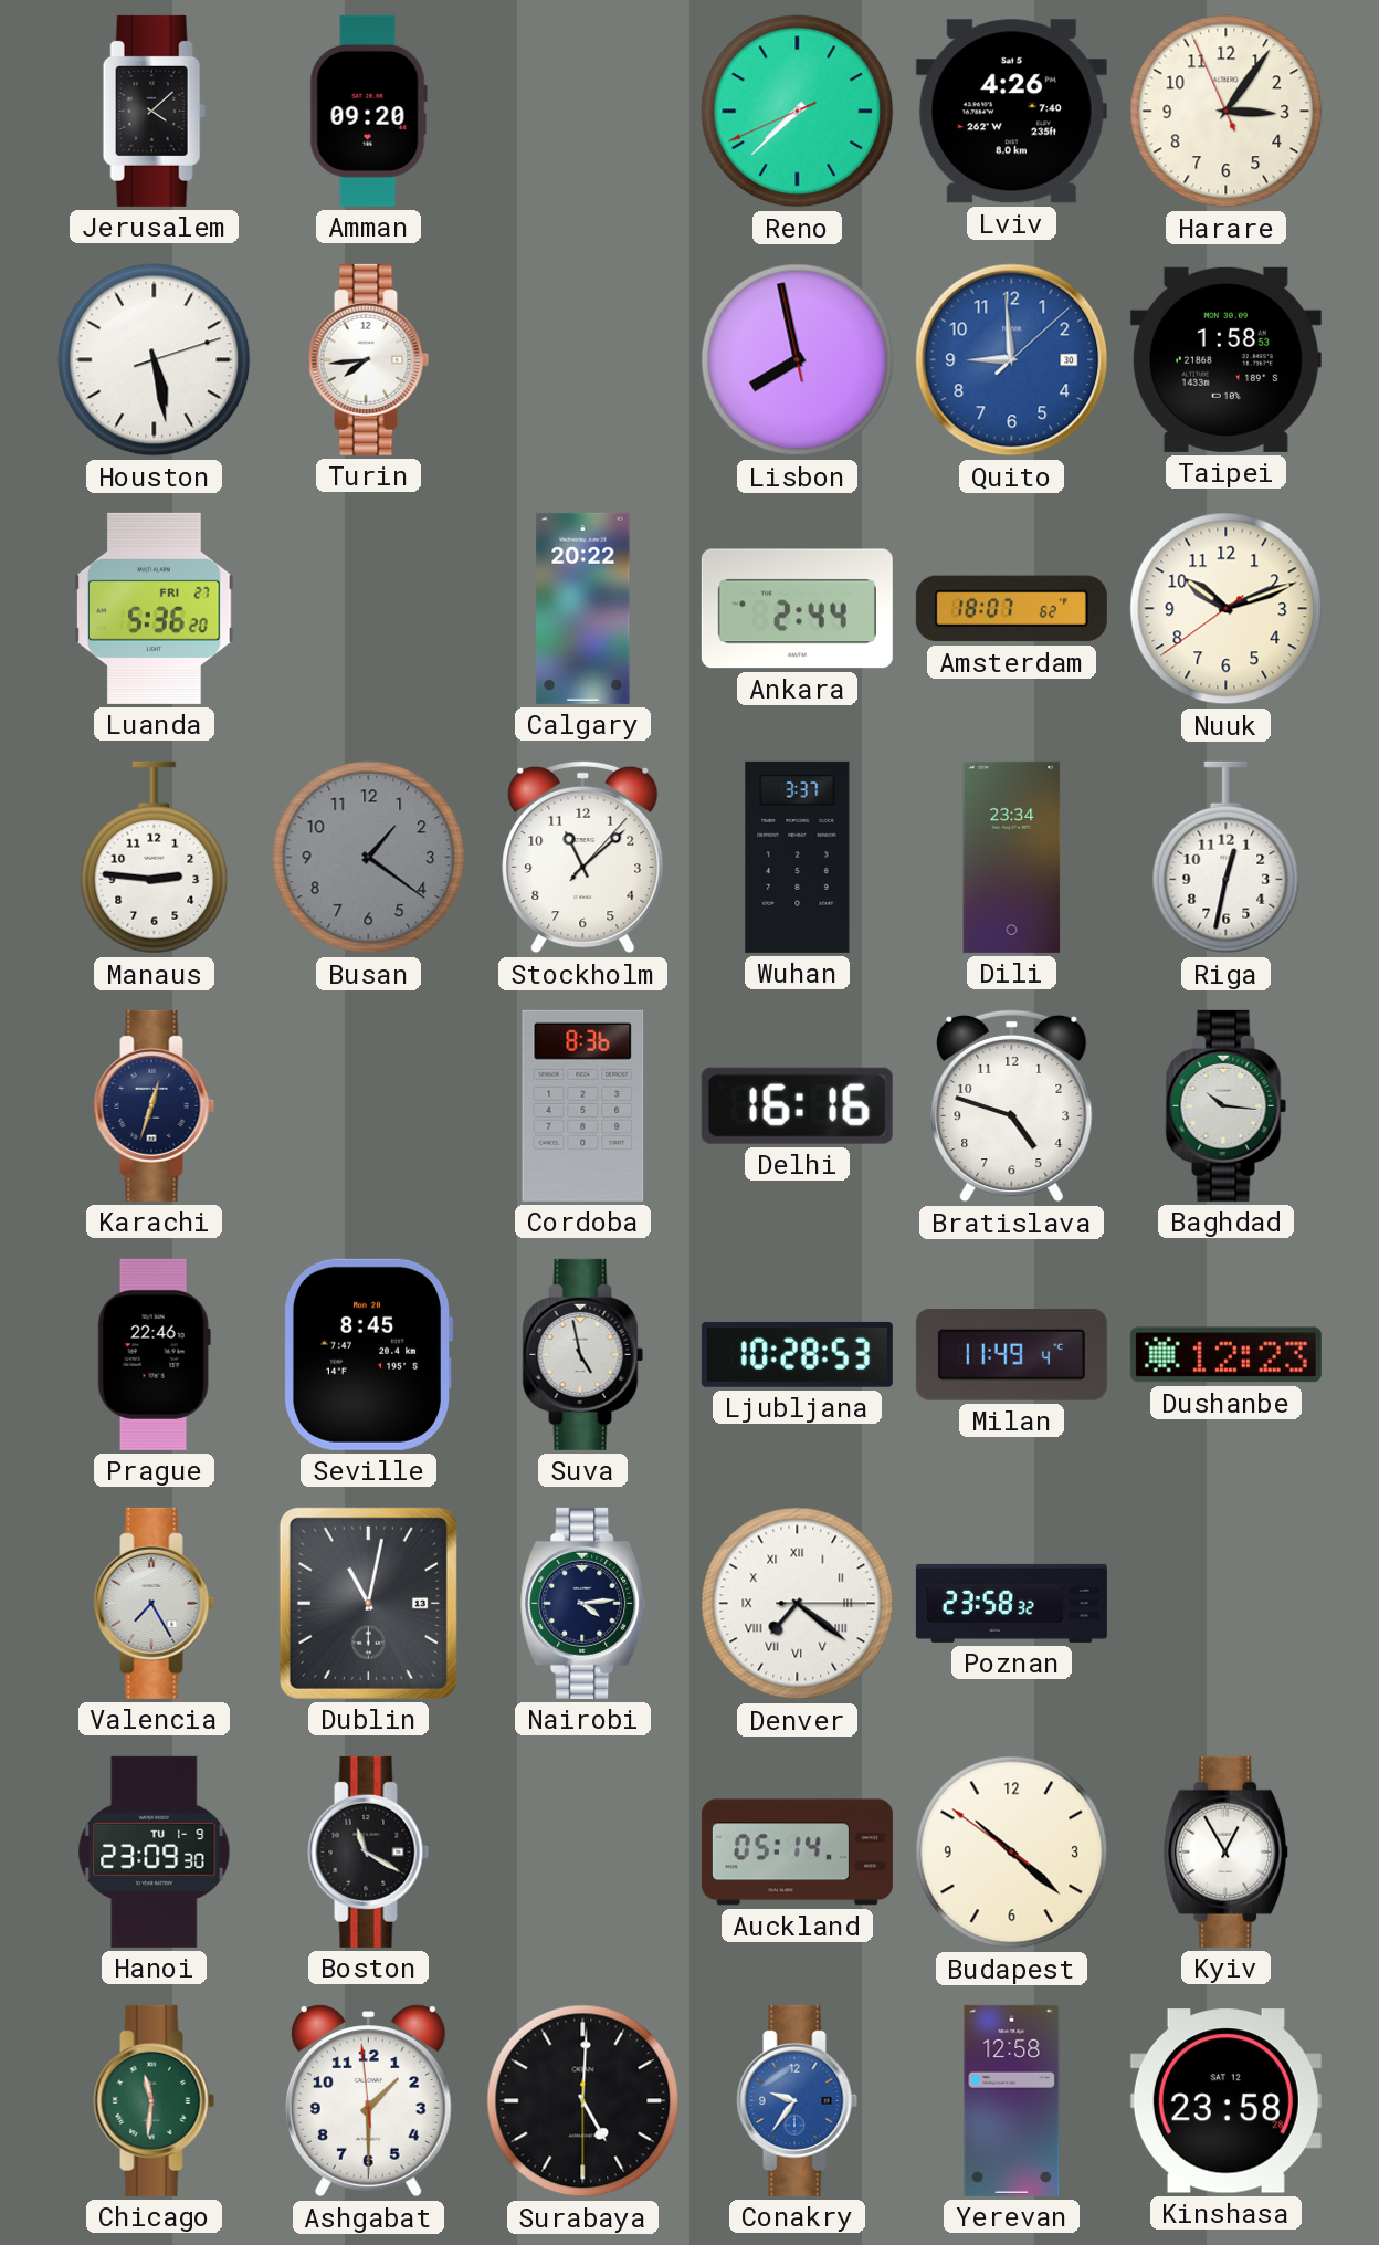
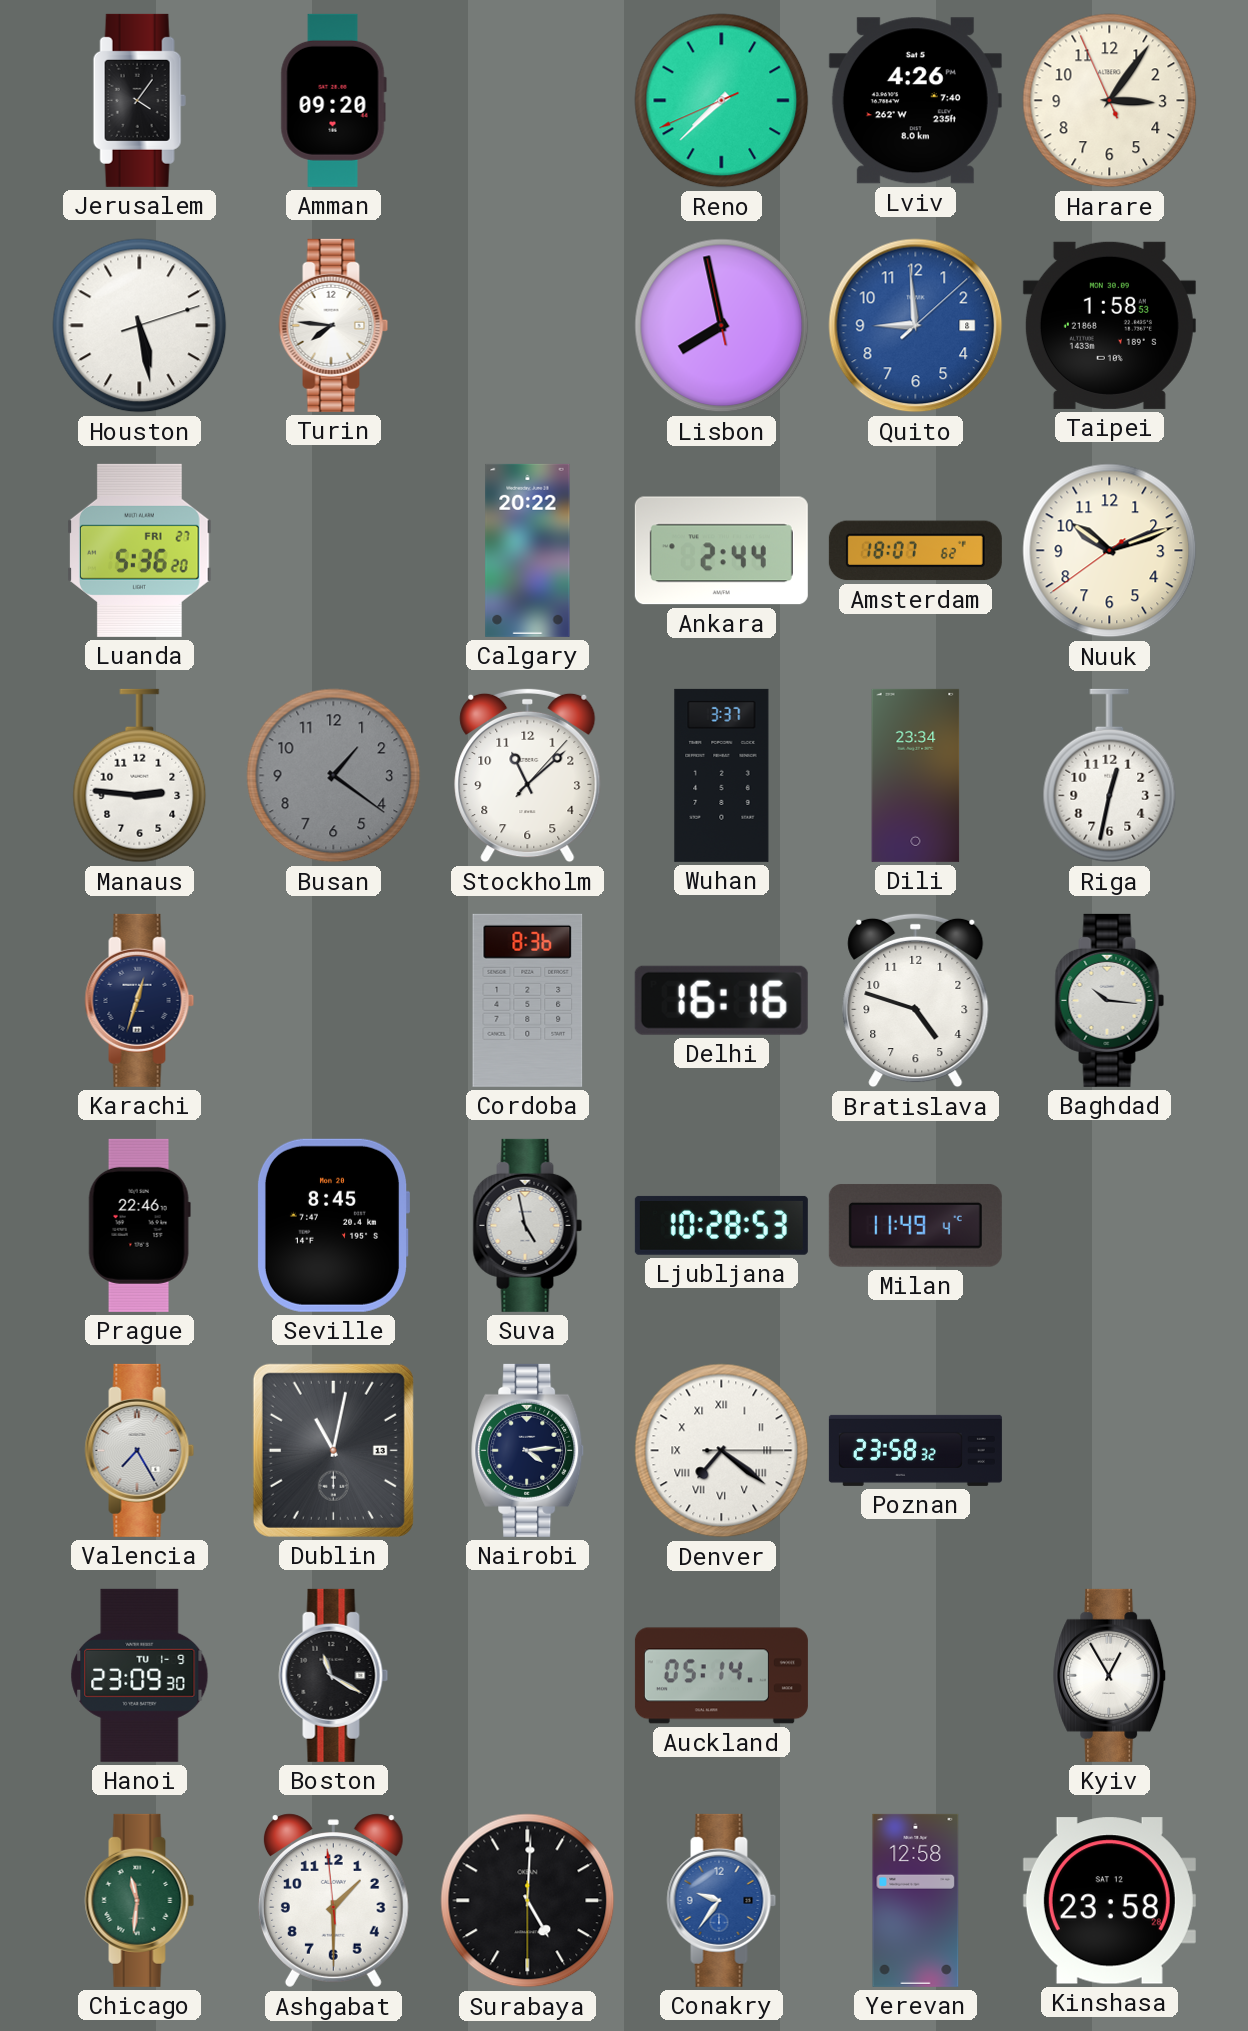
Jerusalem: 4:08 -> 4:06 (139, 100)
Turin: 7:44 -> 7:46 (334, 325)
Quito date: 30 -> 8 (916, 326)
Dushanbe: 12:23 -> none (1225, 1355)
Budapest: 10:21 -> none (1012, 1853)
